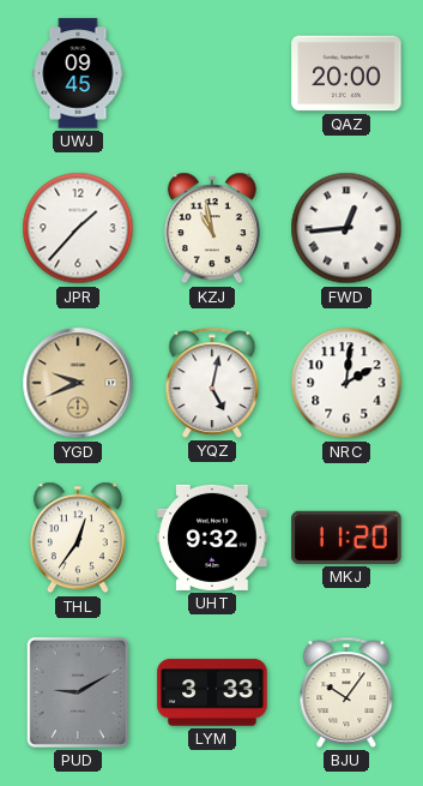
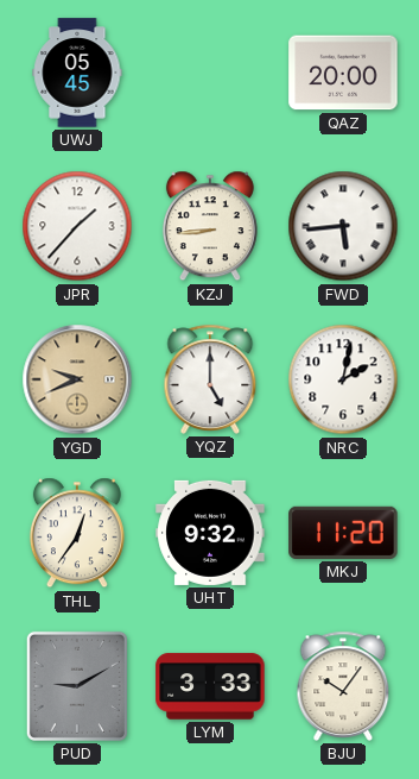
UWJ: 09:45 -> 05:45 (77, 73)
KZJ: 10:58 -> 8:44 (210, 226)
FWD: 12:44 -> 5:44 (343, 226)
YQZ: 5:02 -> 5:00 (210, 379)
NRC: 2:01 -> 2:02 (343, 379)
